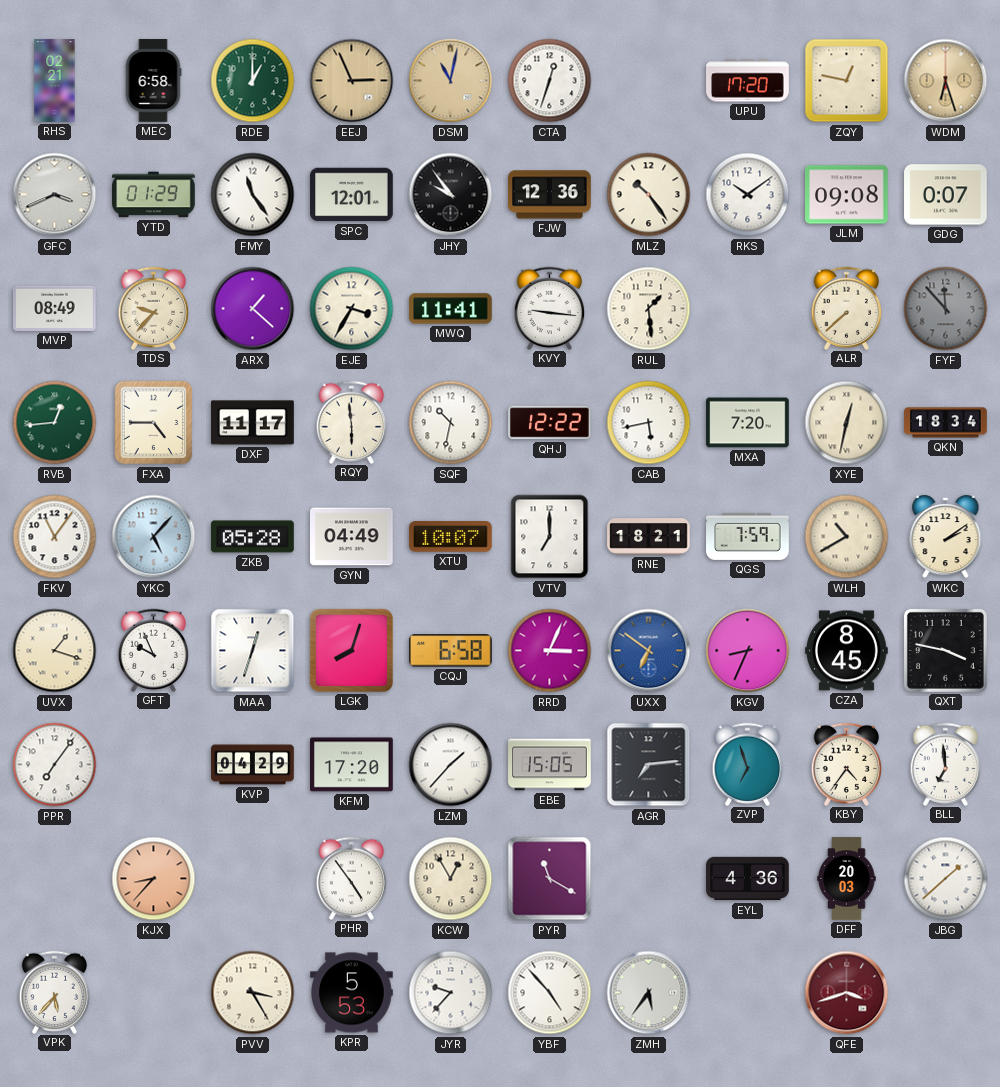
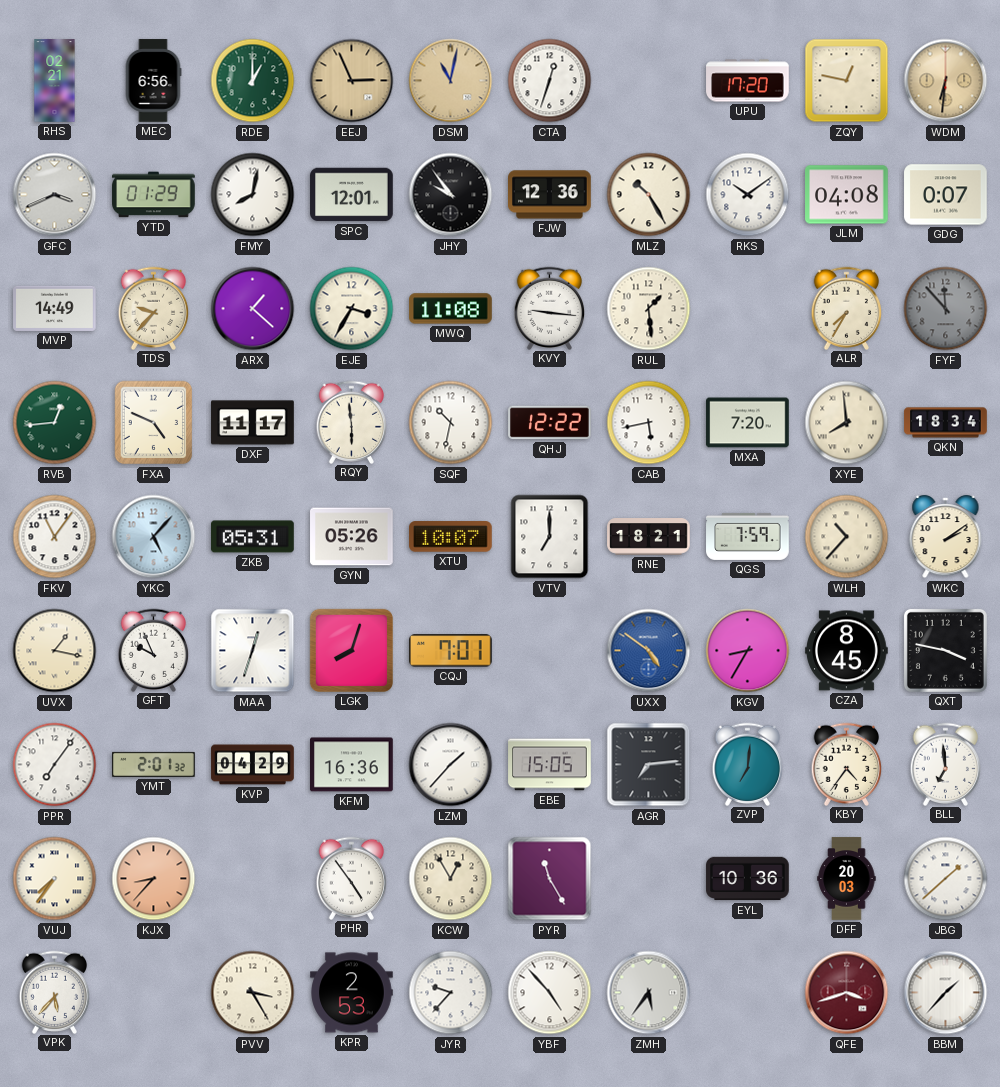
MEC: 6:58 -> 6:56 (153, 81)
WDM: 6:27 -> 6:31 (946, 81)
FMY: 11:24 -> 8:02 (253, 195)
MLZ: 10:24 -> 10:25 (649, 195)
JLM: 09:08 -> 04:08 (847, 195)
MVP: 08:49 -> 14:49 (55, 308)
MWQ: 11:41 -> 11:08 (451, 309)
ALR: 7:38 -> 7:35 (847, 308)
FXA: 4:45 -> 4:49 (154, 423)
XYE: 12:32 -> 7:59 (847, 423)
ZKB: 05:28 -> 05:31 (253, 537)
GYN: 04:49 -> 05:26 (352, 537)
WLH: 10:40 -> 10:37 (847, 537)
UVX: 1:18 -> 1:17 (55, 651)
CQJ: 6:58 -> 7:01 (451, 651)
RRD: 3:04 -> none (550, 651)
UXX: 6:51 -> 4:51 (649, 651)
KGV: 8:34 -> 8:35 (748, 651)
YMT: none -> 2:01 (154, 764)
KFM: 17:20 -> 16:36 (352, 765)
ZVP: 6:57 -> 7:01 (748, 764)
VUJ: none -> 7:36 (55, 879)
PYR: 11:20 -> 11:25 (550, 879)
EYL: 4:36 -> 10:36 (748, 879)
KPR: 5:53 -> 2:53 (352, 993)
BBM: none -> 1:37 (946, 993)
